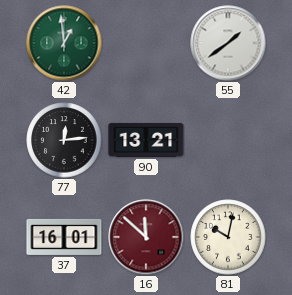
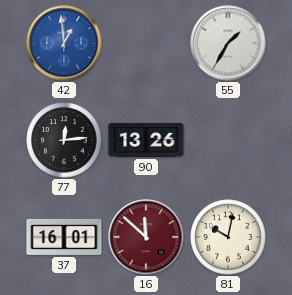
42 dial: green -> blue (64, 43)
55: 1:39 -> 1:35 (228, 43)
90: 13:21 -> 13:26 (146, 140)
